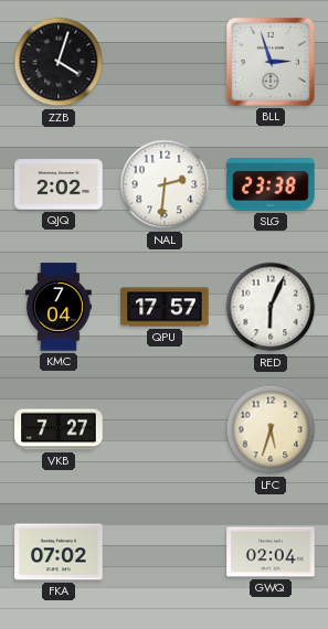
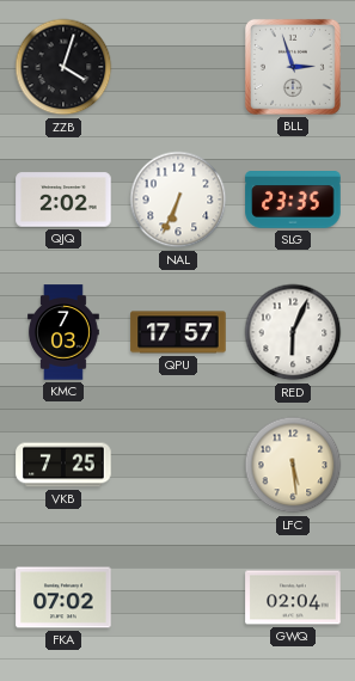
NAL: 2:31 -> 6:34 (178, 200)
SLG: 23:38 -> 23:35 (293, 200)
KMC: 7:04 -> 7:03 (65, 332)
VKB: 7:27 -> 7:25 (63, 465)
LFC: 5:33 -> 5:29 (293, 465)
